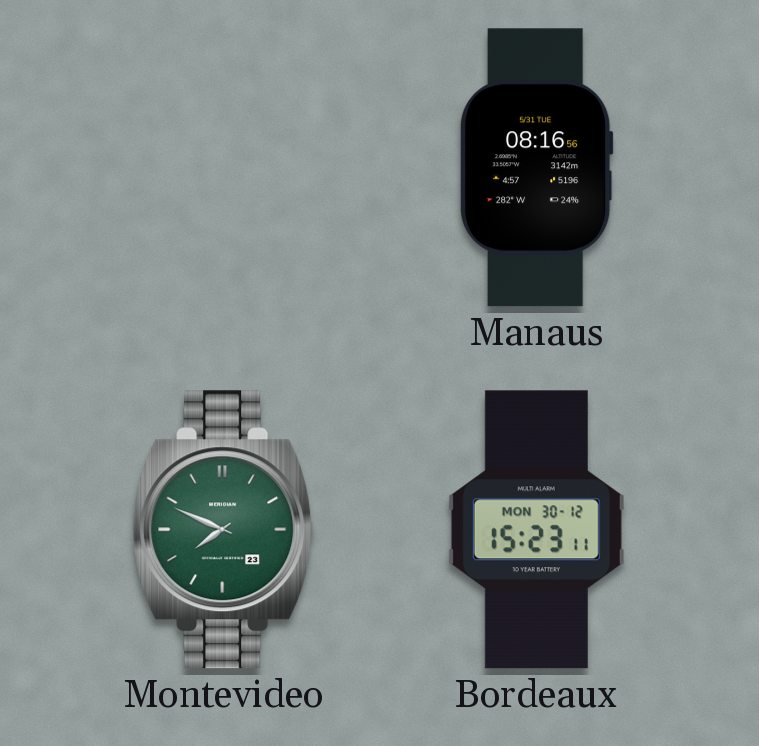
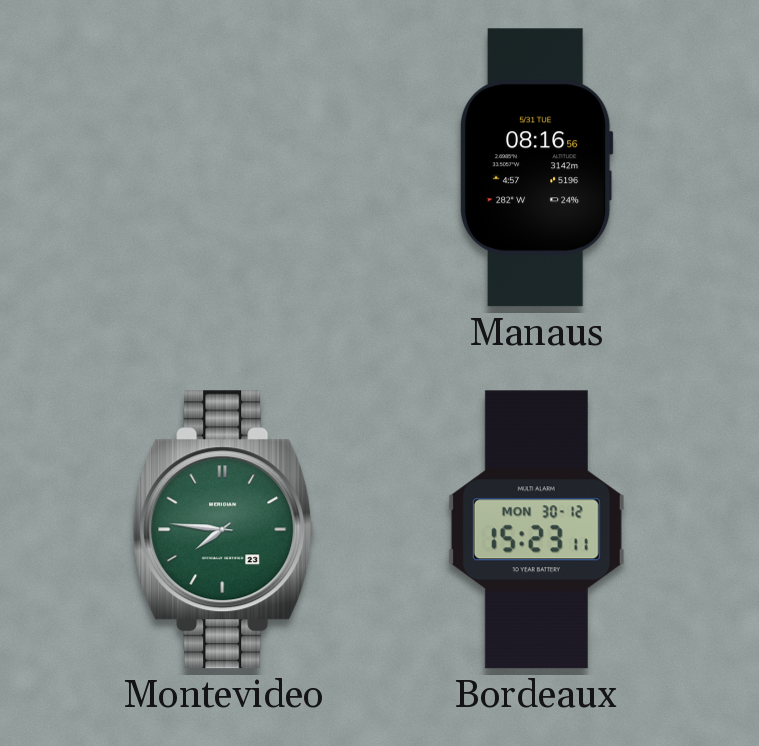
Montevideo: 7:49 -> 7:46 (224, 530)
